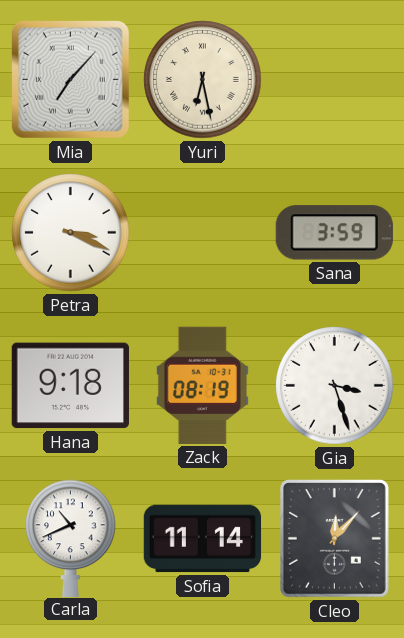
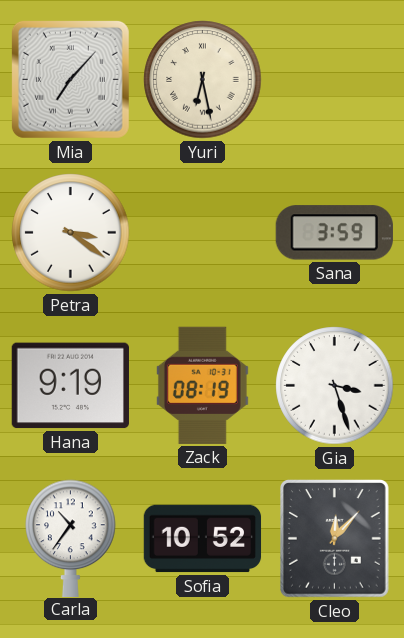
Petra: 3:19 -> 3:21 (71, 233)
Hana: 9:18 -> 9:19 (70, 386)
Carla: 10:41 -> 10:36 (71, 538)
Sofia: 11:14 -> 10:52 (203, 539)
